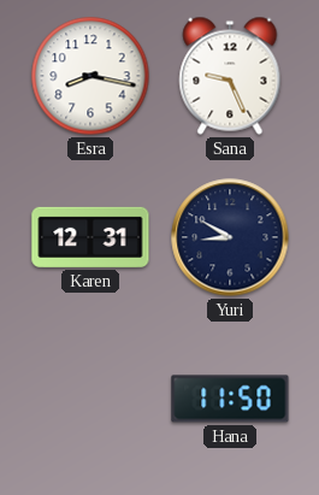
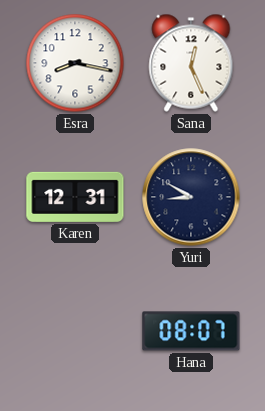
Sana: 9:26 -> 12:26 (191, 63)
Hana: 11:50 -> 08:07 (191, 331)
